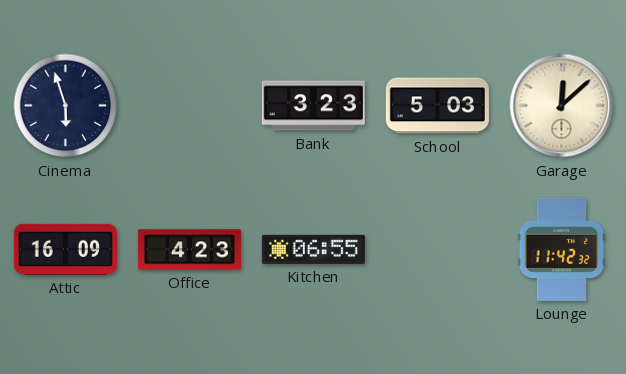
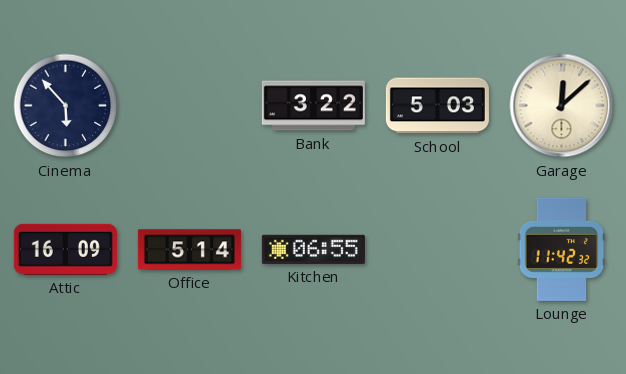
Cinema: 5:57 -> 5:53 (66, 106)
Bank: 3:23 -> 3:22 (313, 106)
Office: 4:23 -> 5:14 (189, 250)
